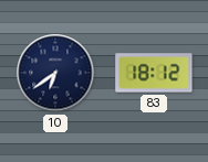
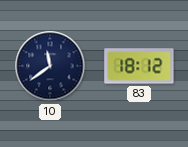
10: 6:39 -> 11:39 (50, 66)
